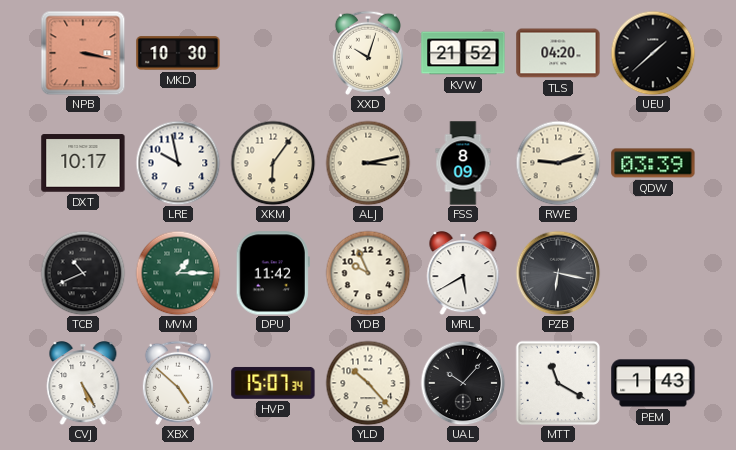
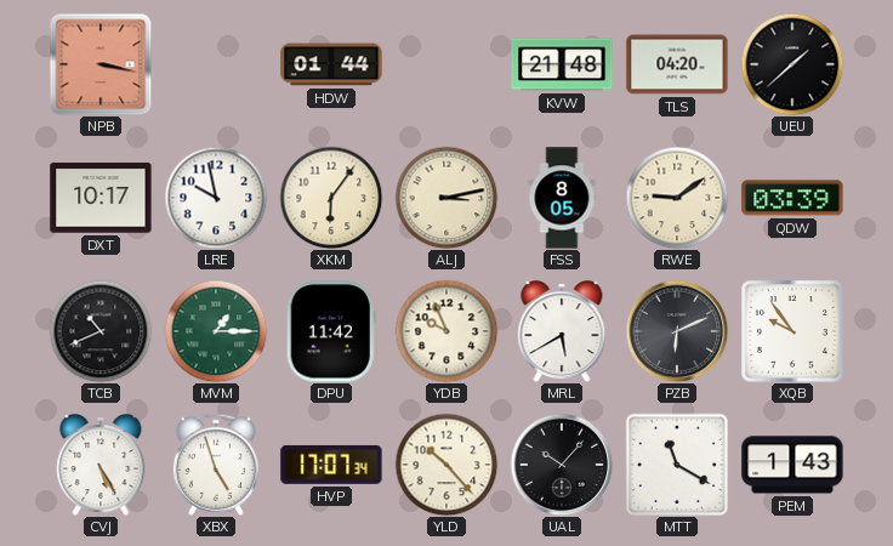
MKD: 10:30 -> none (178, 53)
HDW: none -> 01:44 (331, 64)
XXD: 10:03 -> none (368, 53)
KVW: 21:52 -> 21:48 (562, 64)
FSS: 8:09 -> 8:05 (562, 198)
RWE: 9:12 -> 9:09 (677, 198)
PZB: 6:17 -> 6:11 (677, 331)
XQB: none -> 9:54 (792, 331)
XBX: 4:52 -> 4:57 (216, 465)
HVP: 15:07 -> 17:07 (331, 465)
